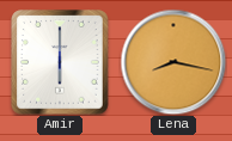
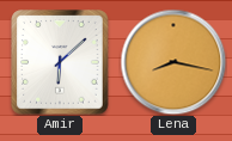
Amir: 6:00 -> 6:08 (60, 62)
